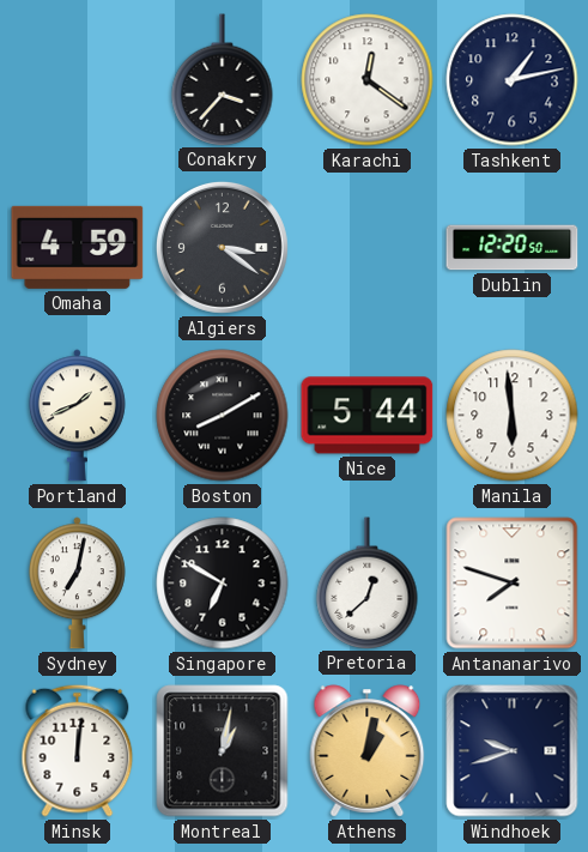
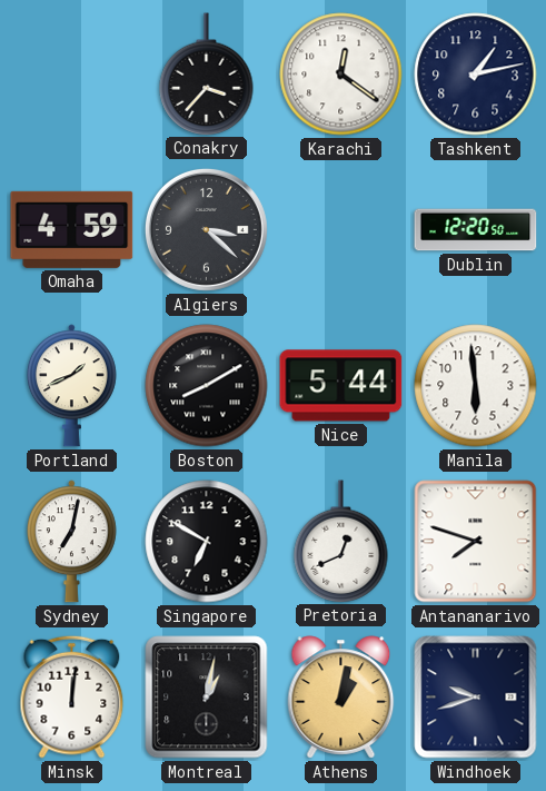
Algiers: 3:21 -> 3:22 (206, 229)
Pretoria: 12:38 -> 12:41 (341, 541)
